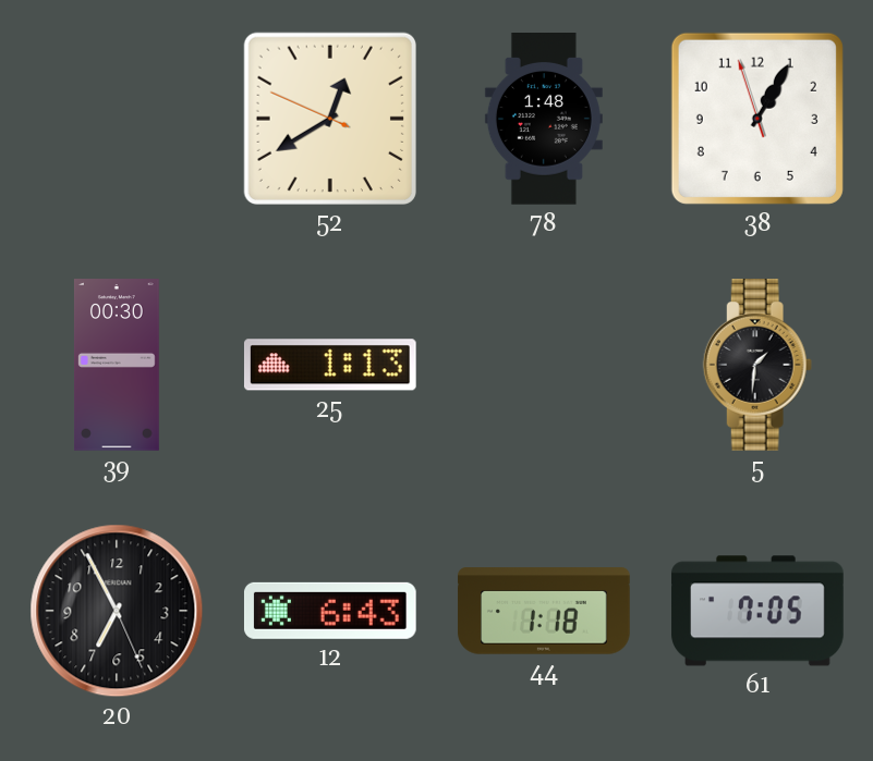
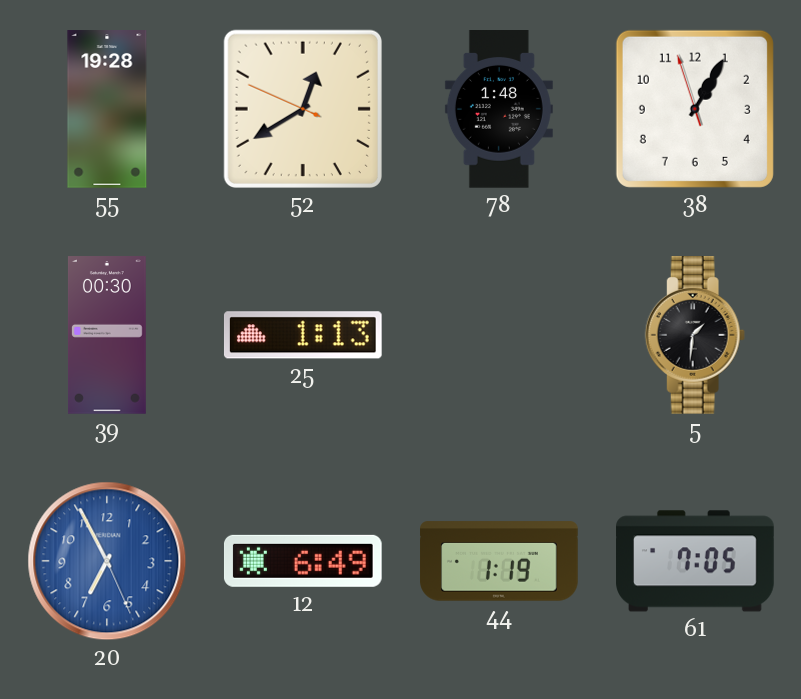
55: none -> 19:28 (107, 109)
20 dial: black -> blue (107, 561)
12: 6:43 -> 6:49 (303, 561)
44: 1:18 -> 1:19 (499, 561)
